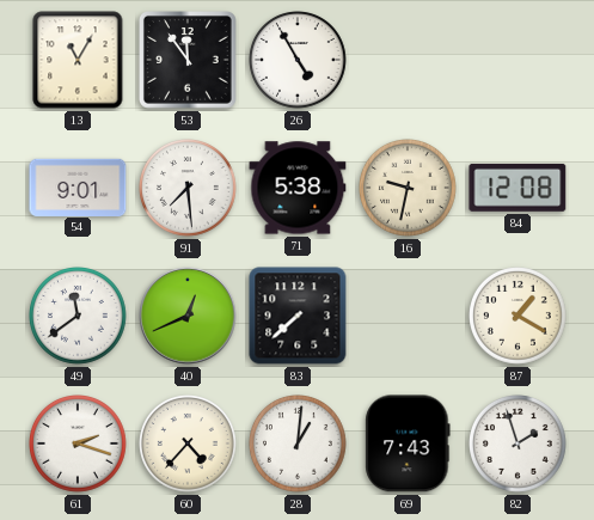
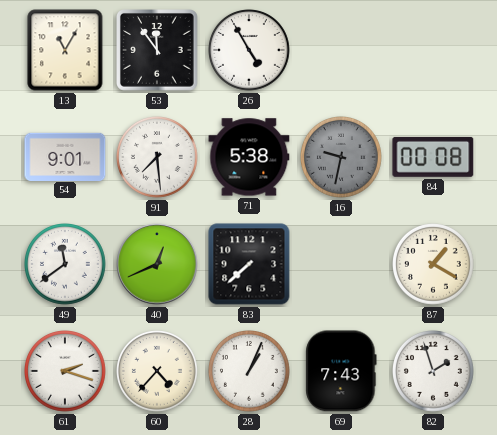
16 dial: cream -> grey (342, 158)
84: 12:08 -> 00:08 (433, 157)
28: 1:01 -> 1:04 (250, 372)
